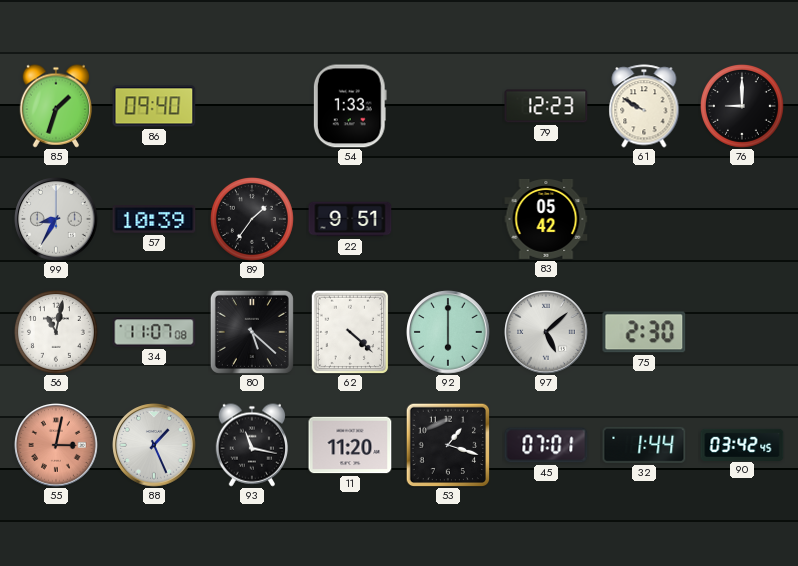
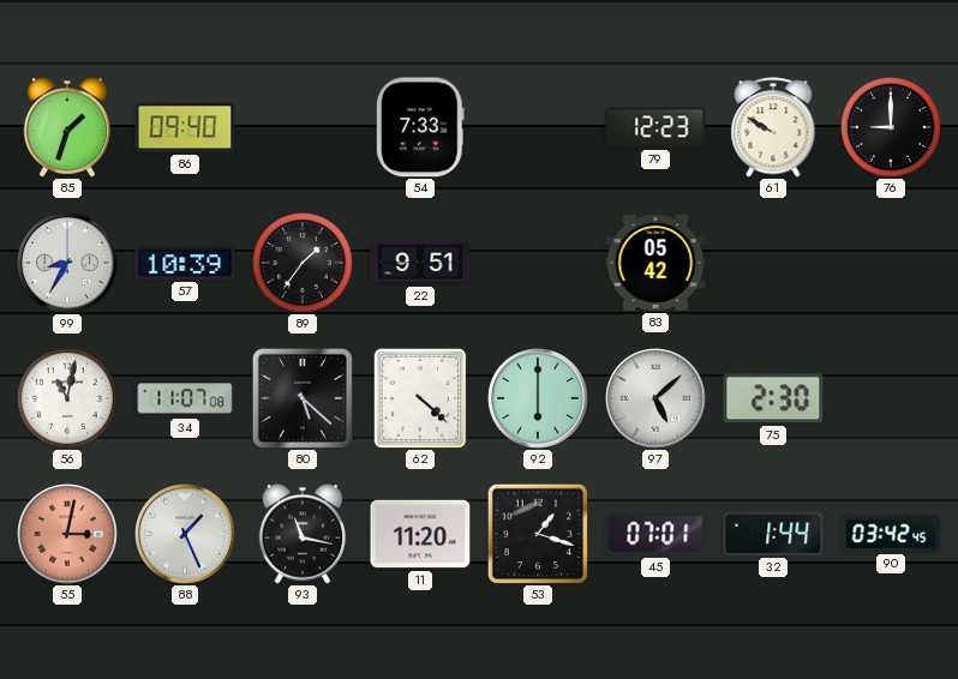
54: 1:33 -> 7:33 (420, 127)
